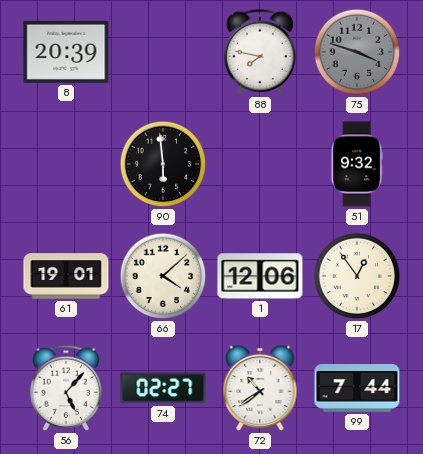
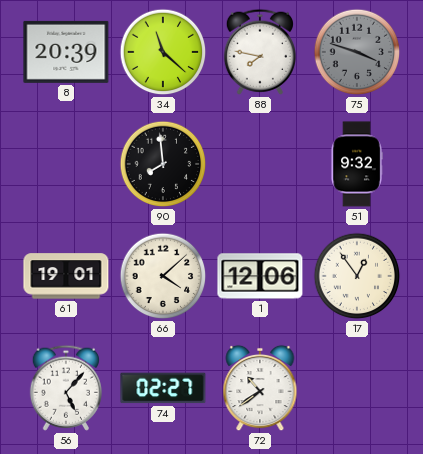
34: none -> 11:22 (163, 52)
90: 5:59 -> 7:59 (163, 164)
99: 7:44 -> none (357, 389)
